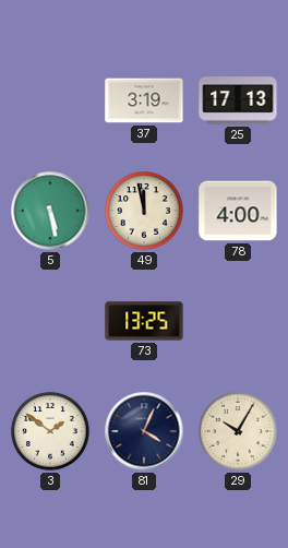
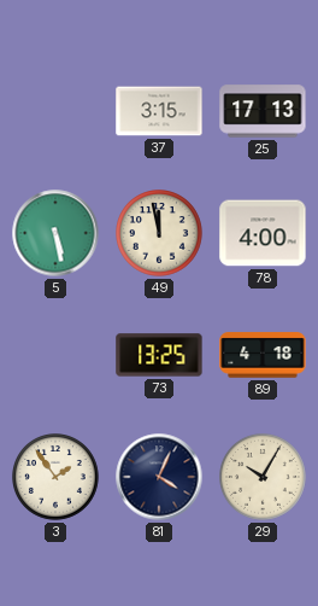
37: 3:19 -> 3:15 (159, 111)
89: none -> 4:18 (263, 355)
3: 1:51 -> 1:54 (57, 478)
